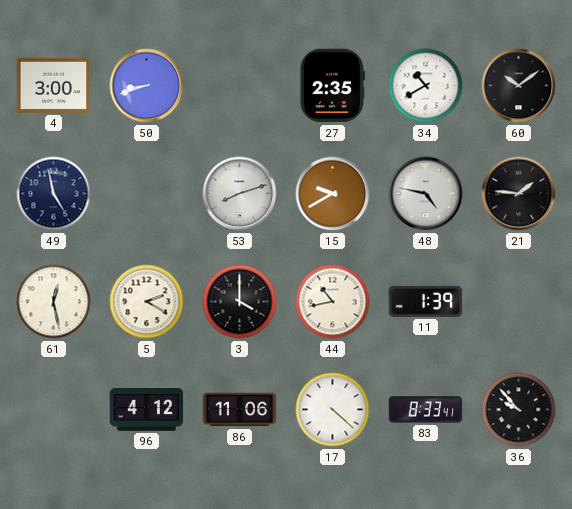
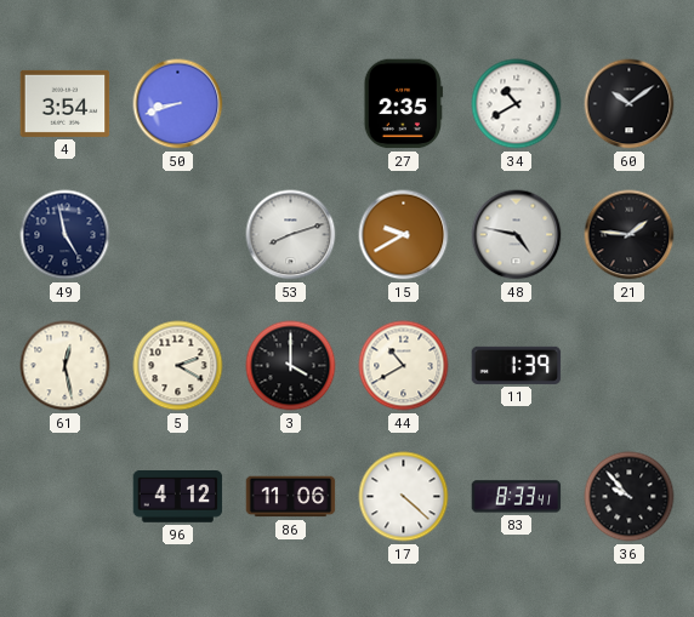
4: 3:00 -> 3:54 (66, 103)
44: 10:43 -> 10:40 (404, 366)
